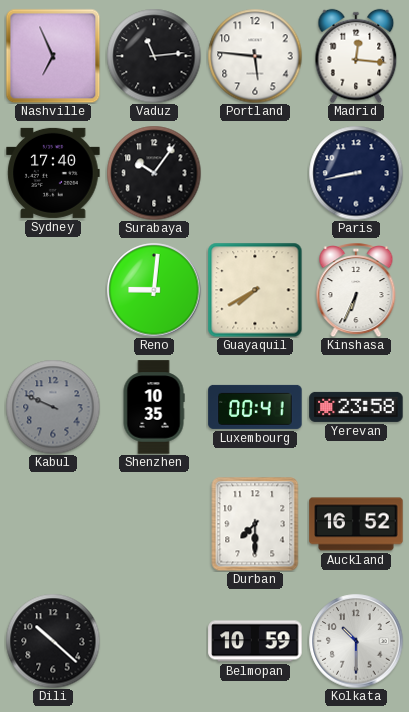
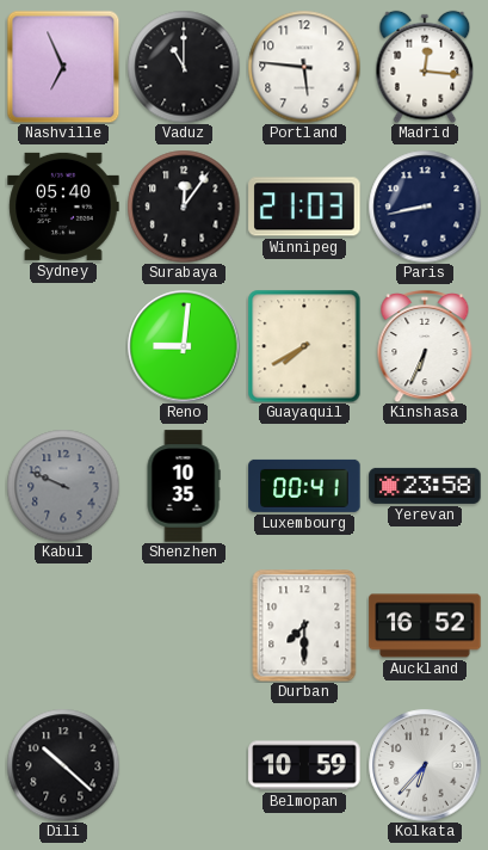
Vaduz: 11:14 -> 11:00 (184, 67)
Sydney: 17:40 -> 05:40 (63, 207)
Surabaya: 10:06 -> 12:06 (184, 207)
Winnipeg: none -> 21:03 (304, 207)
Kolkata: 10:30 -> 6:37 (425, 765)
